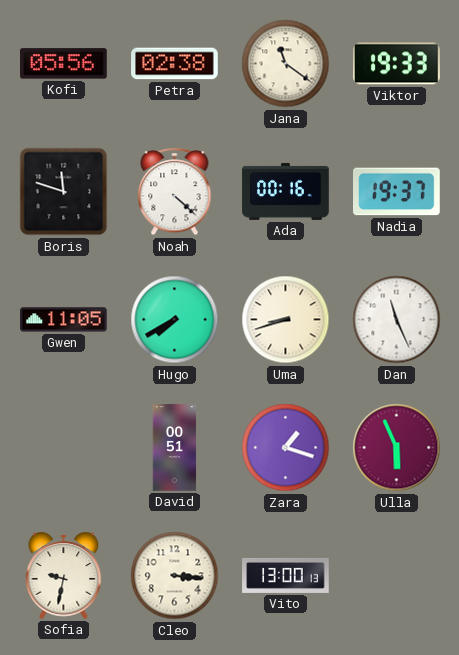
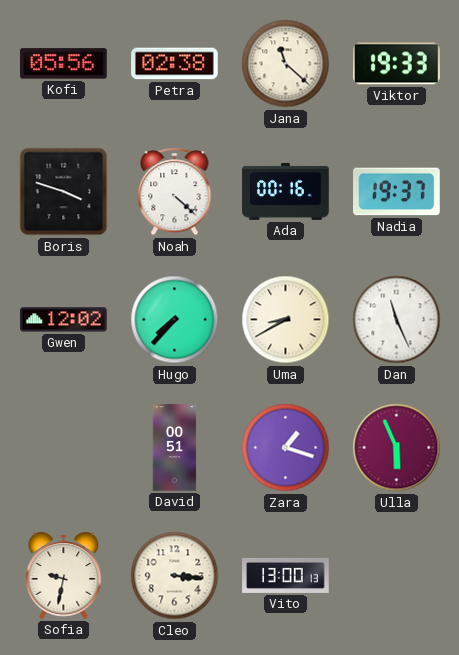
Jana: 11:21 -> 11:22 (286, 64)
Boris: 11:48 -> 3:48 (64, 192)
Gwen: 11:05 -> 12:02 (64, 320)
Hugo: 7:40 -> 7:37 (175, 320)
Uma: 8:42 -> 8:40 (286, 320)
